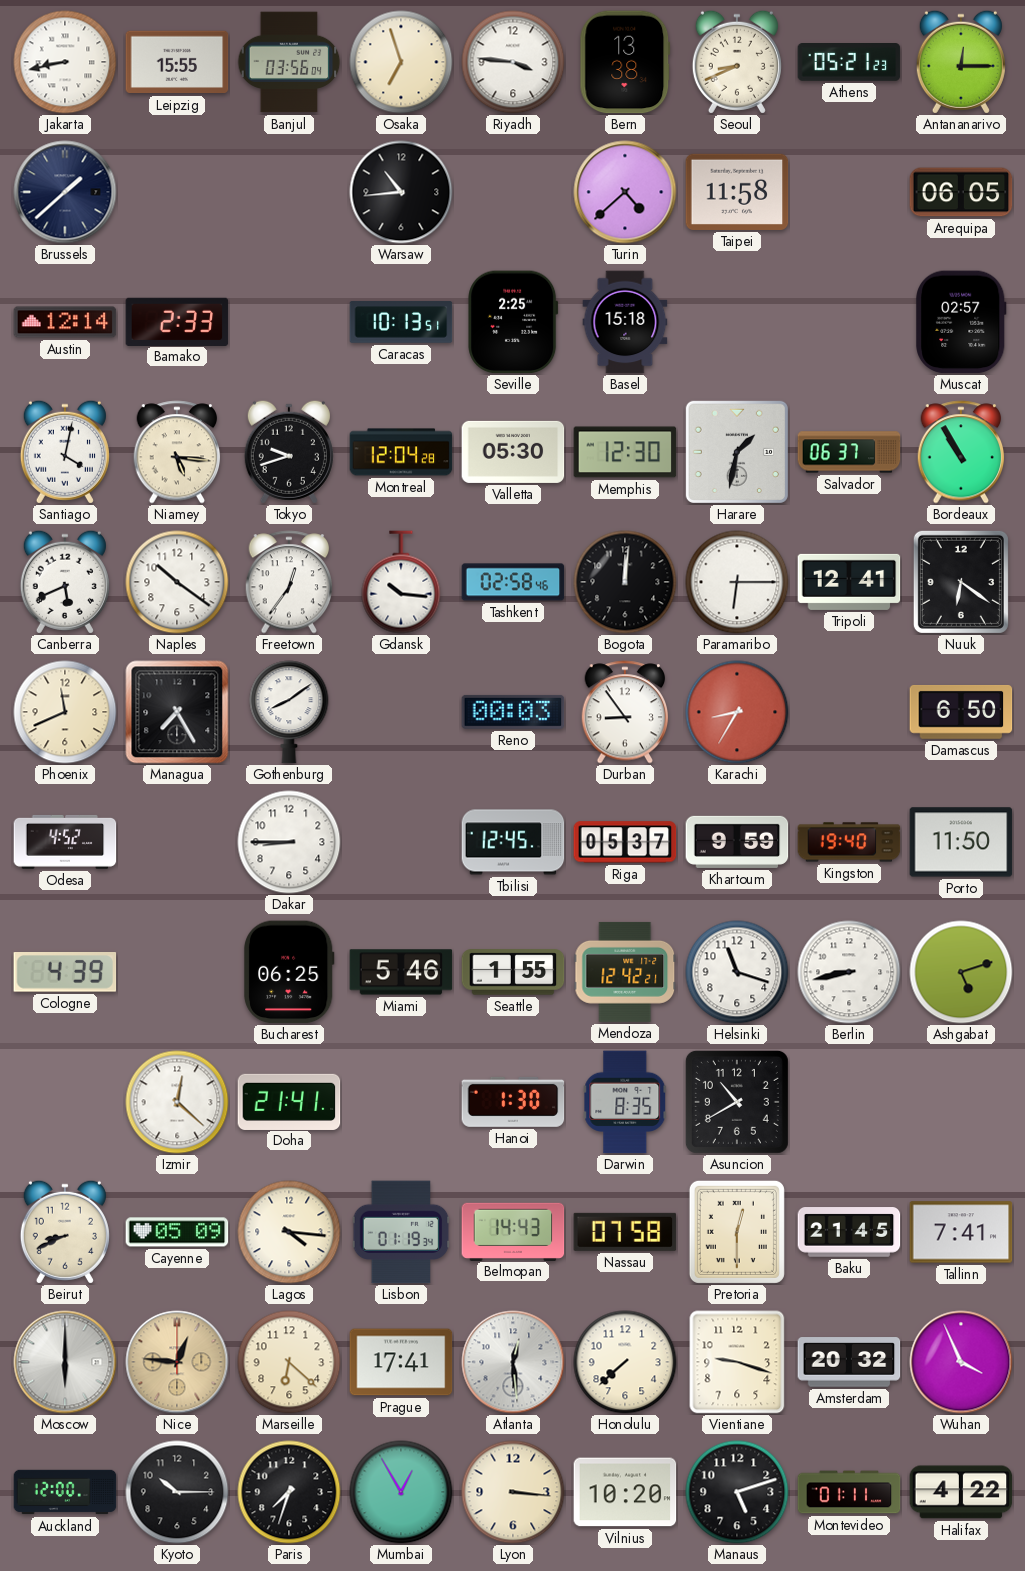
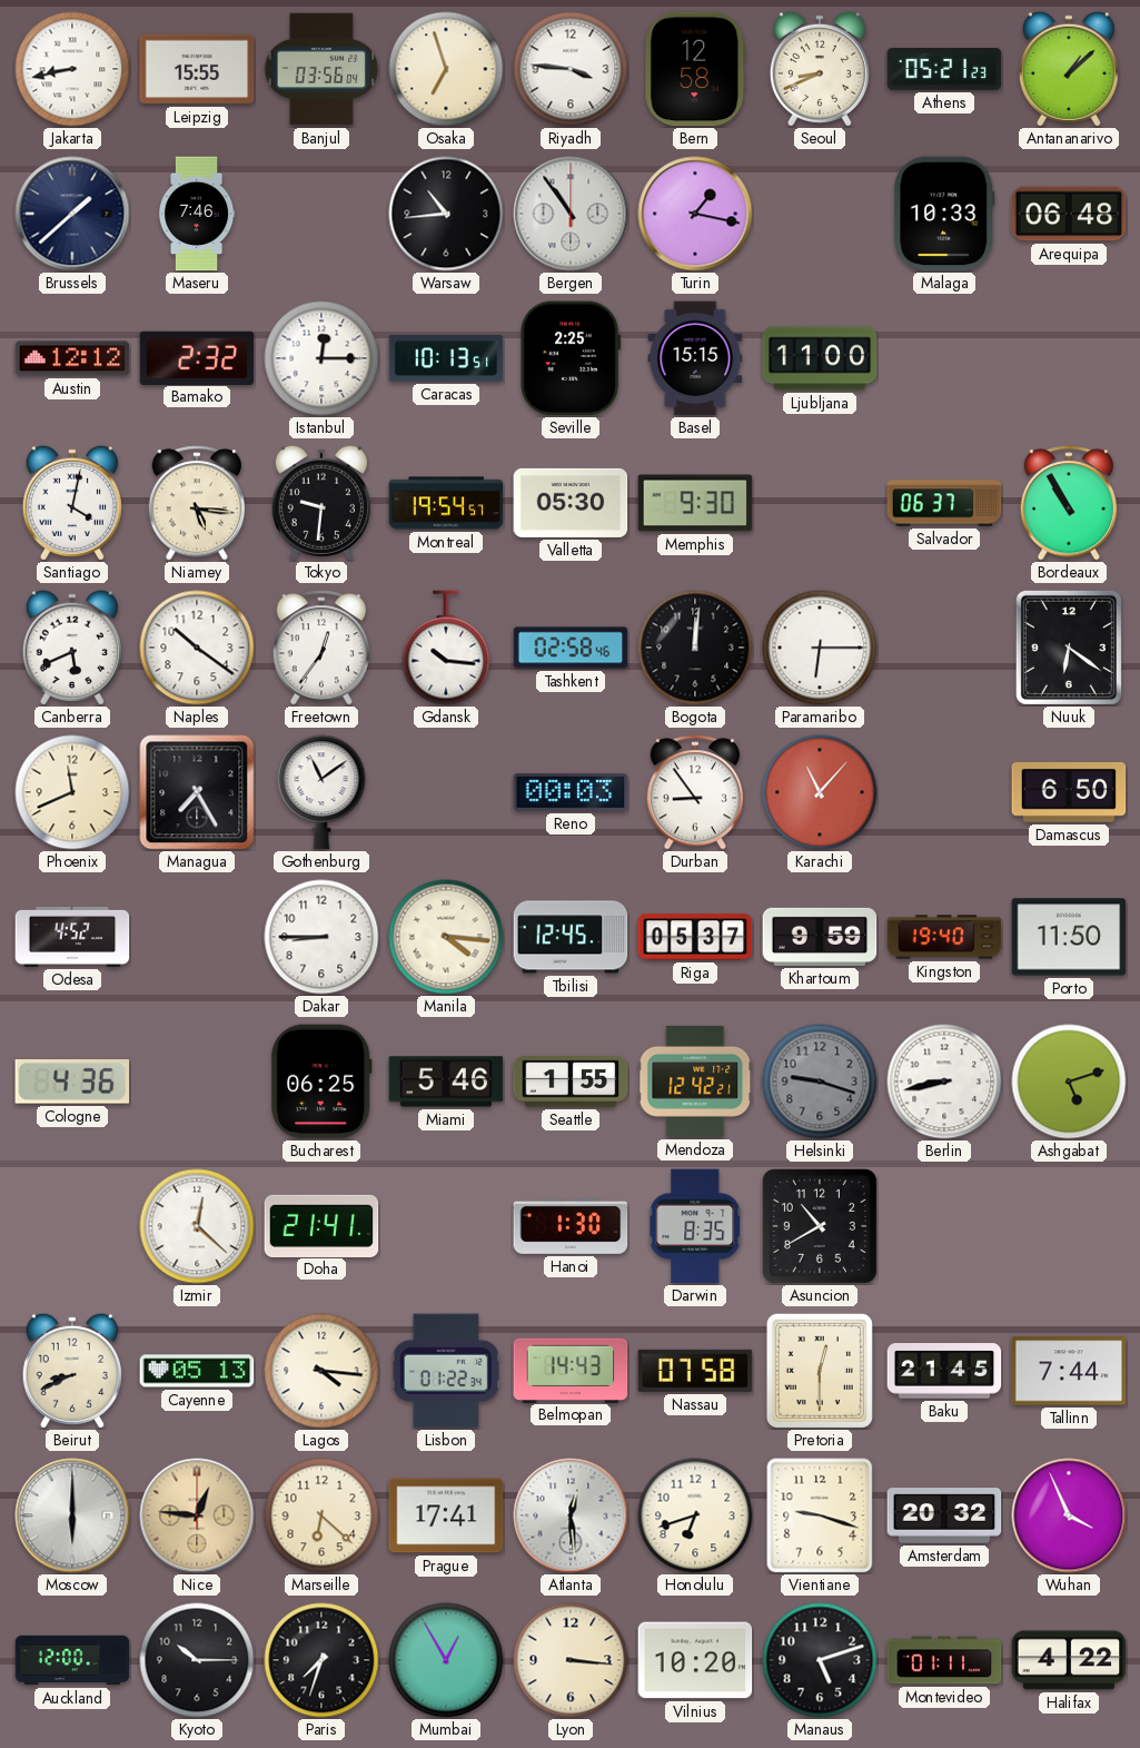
Bern: 13:38 -> 12:58 (695, 69)
Antananarivo: 12:15 -> 1:08 (1069, 69)
Maseru: none -> 7:46 (197, 214)
Bergen: none -> 10:54 (571, 214)
Turin: 4:38 -> 1:17 (695, 214)
Taipei: 11:58 -> none (737, 192)
Malaga: none -> 10:33 (944, 214)
Arequipa: 06:05 -> 06:48 (1069, 214)
Austin: 12:14 -> 12:12 (72, 358)
Bamako: 2:33 -> 2:32 (197, 357)
Istanbul: none -> 12:15 (321, 358)
Basel: 15:18 -> 15:15 (695, 358)
Ljubljana: none -> 11:00 (820, 358)
Muscat: 02:57 -> none (962, 322)
Tokyo: 9:42 -> 9:31 (321, 503)
Montreal: 12:04 -> 19:54 (446, 503)
Memphis: 12:30 -> 9:30 (695, 503)
Harare: 1:32 -> none (737, 452)
Tripoli: 12:41 -> none (849, 582)
Gothenburg: 8:09 -> 11:09 (321, 792)
Karachi: 8:35 -> 11:07 (820, 792)
Manila: none -> 4:16 (446, 937)
Cologne: 4:39 -> 4:36 (72, 1083)
Helsinki: 11:18 -> 9:18 (820, 1082)
Helsinki dial: white -> grey (820, 1082)
Cayenne: 05:09 -> 05:13 (197, 1371)
Lisbon: 01:19 -> 01:22 (446, 1371)
Tallinn: 7:41 -> 7:44 (1069, 1371)
Honolulu: 7:38 -> 6:42 (695, 1515)
